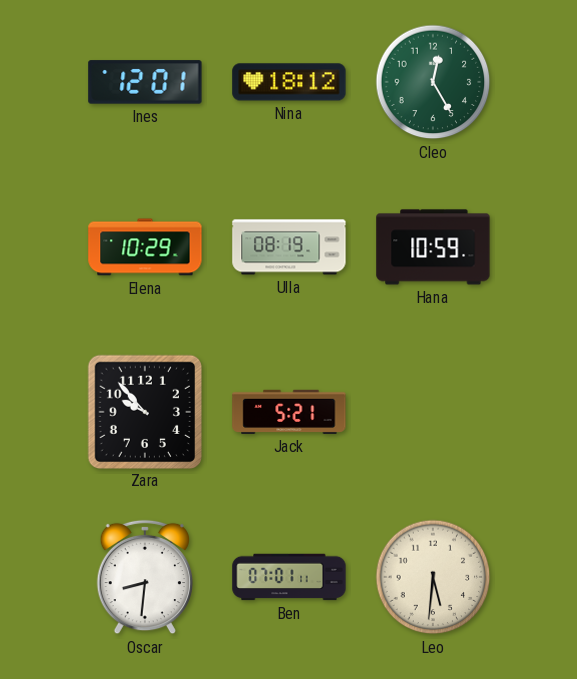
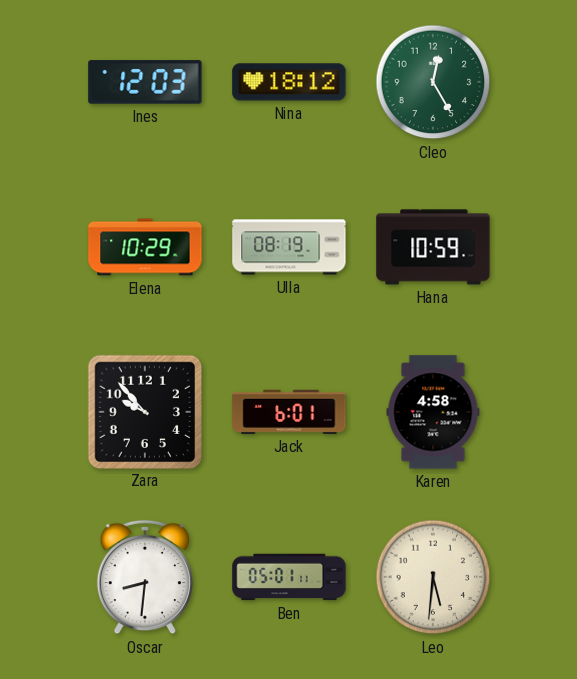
Ines: 12:01 -> 12:03 (145, 82)
Jack: 5:21 -> 6:01 (289, 412)
Karen: none -> 4:58 (433, 412)
Ben: 07:01 -> 05:01 (289, 577)
